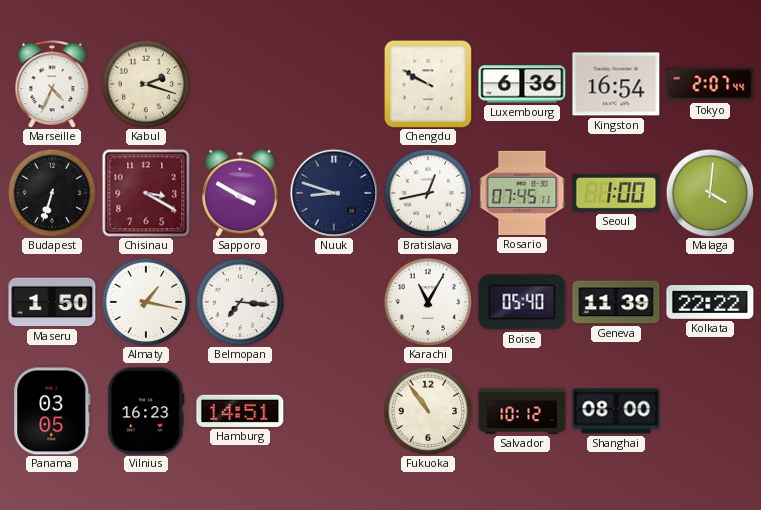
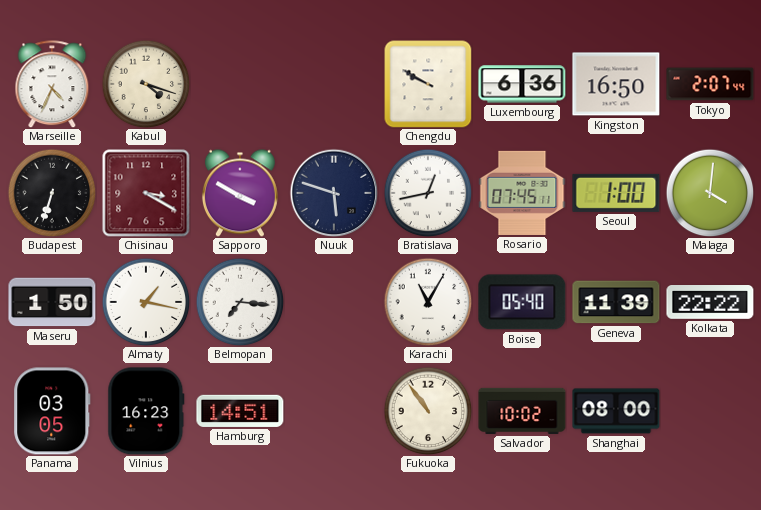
Kabul: 2:18 -> 4:18 (146, 84)
Kingston: 16:54 -> 16:50 (616, 84)
Nuuk: 8:48 -> 5:48 (334, 193)
Salvador: 10:12 -> 10:02 (522, 411)
